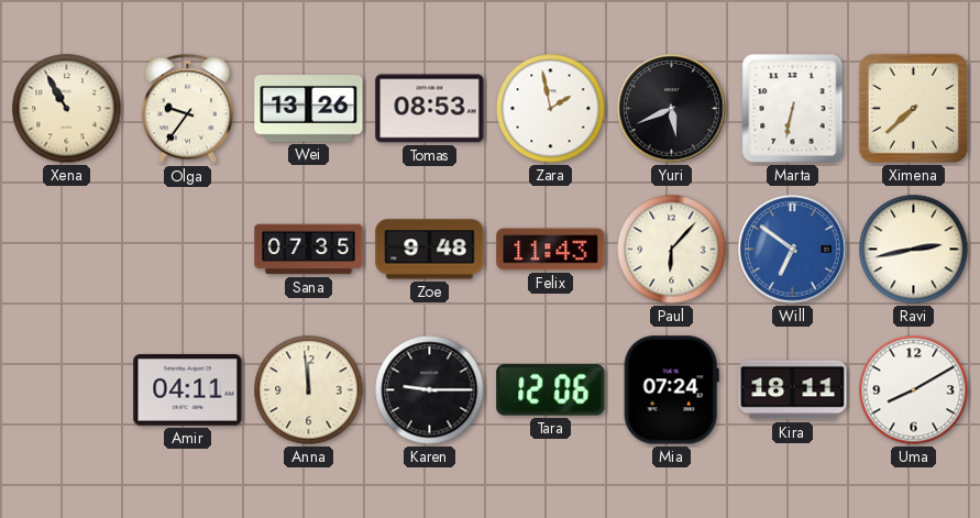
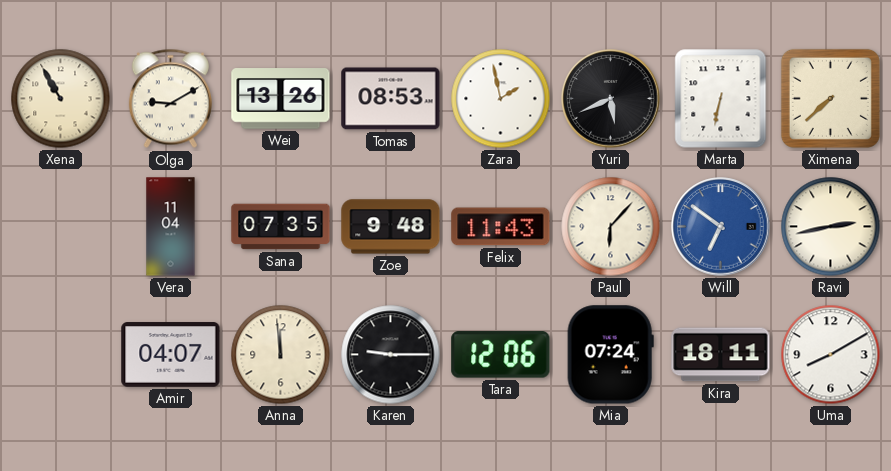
Olga: 9:36 -> 9:10 (170, 99)
Vera: none -> 11:04 (171, 227)
Amir: 04:11 -> 04:07 (171, 355)
